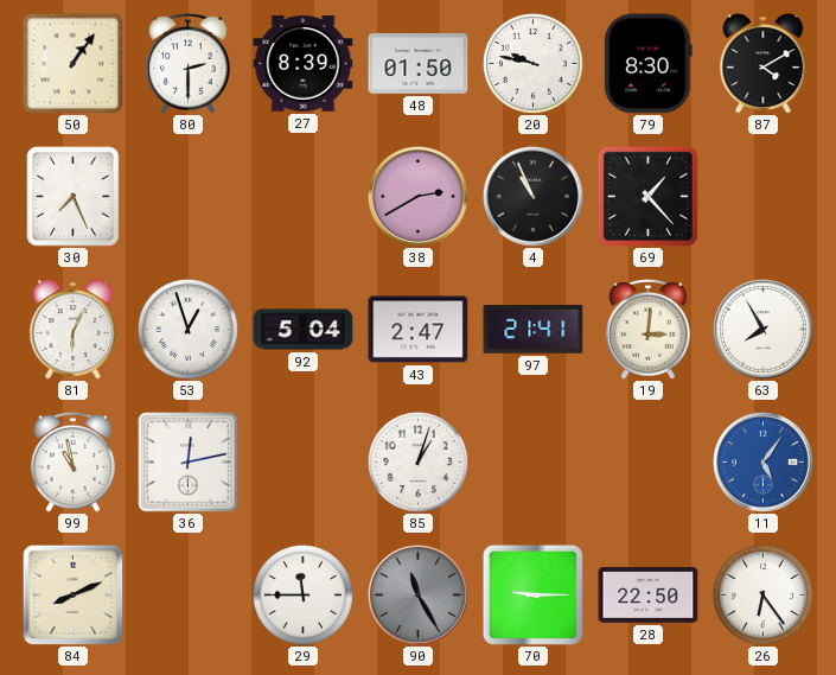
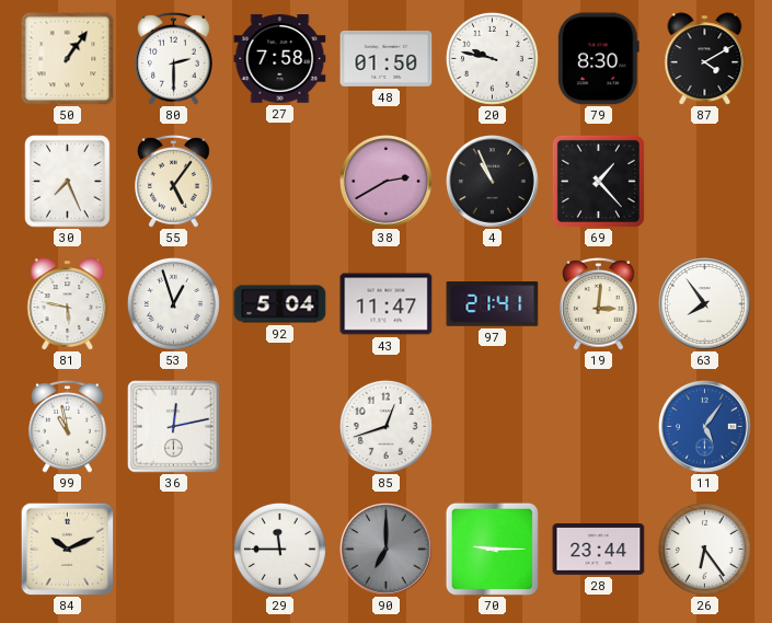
27: 8:39 -> 7:58 (280, 59)
55: none -> 5:06 (174, 181)
81: 6:04 -> 5:47 (68, 304)
43: 2:47 -> 11:47 (387, 304)
63: 7:55 -> 7:54 (705, 304)
85: 1:03 -> 12:42 (385, 426)
84: 8:11 -> 10:11 (67, 549)
90: 11:25 -> 7:00 (387, 550)
28: 22:50 -> 23:44 (599, 550)
